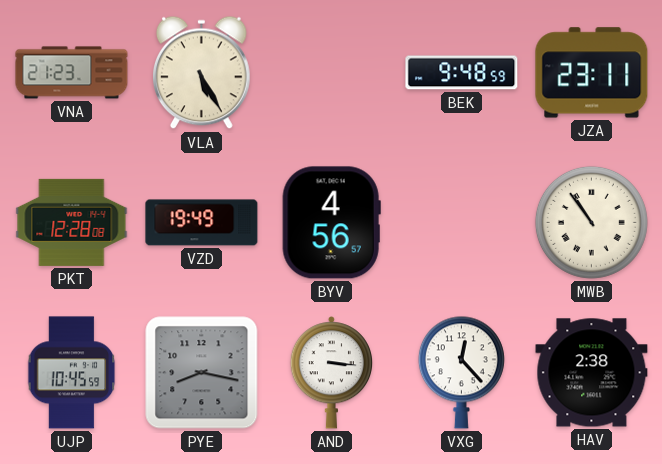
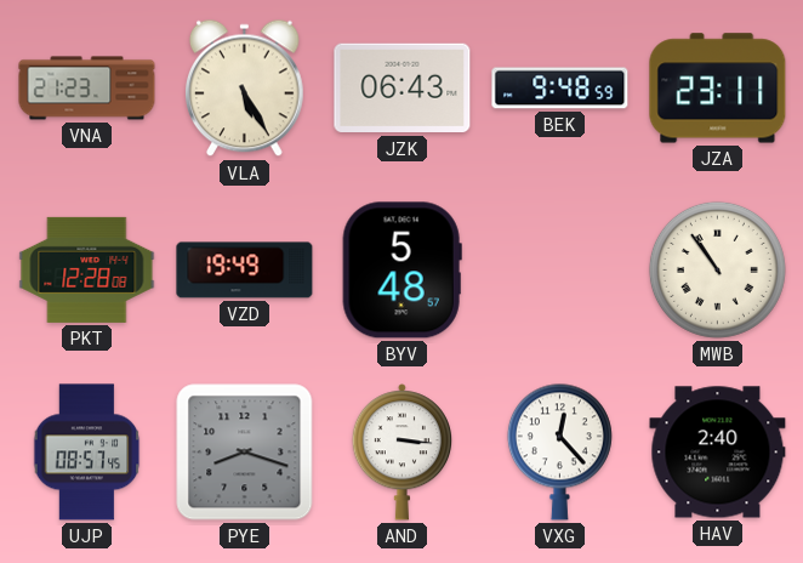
JZK: none -> 06:43 (403, 89)
BYV: 4:56 -> 5:48 (401, 271)
UJP: 10:45 -> 08:57 (87, 453)
PYE: 8:17 -> 8:18 (245, 453)
HAV: 2:38 -> 2:40 (718, 453)
